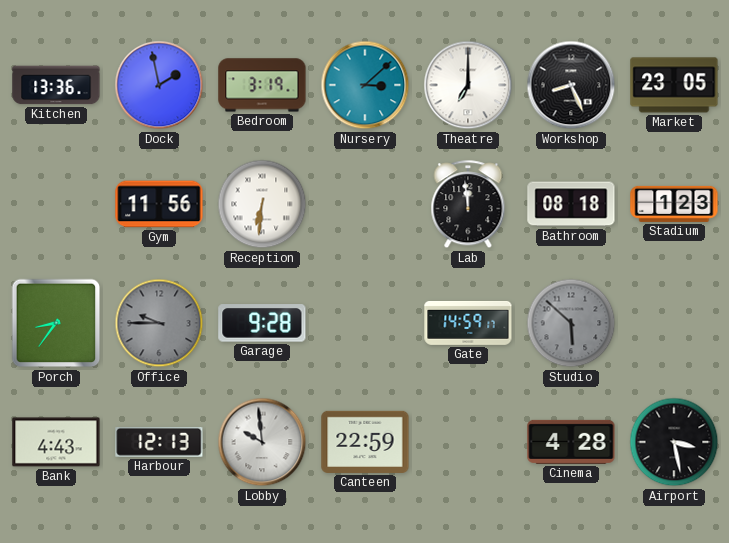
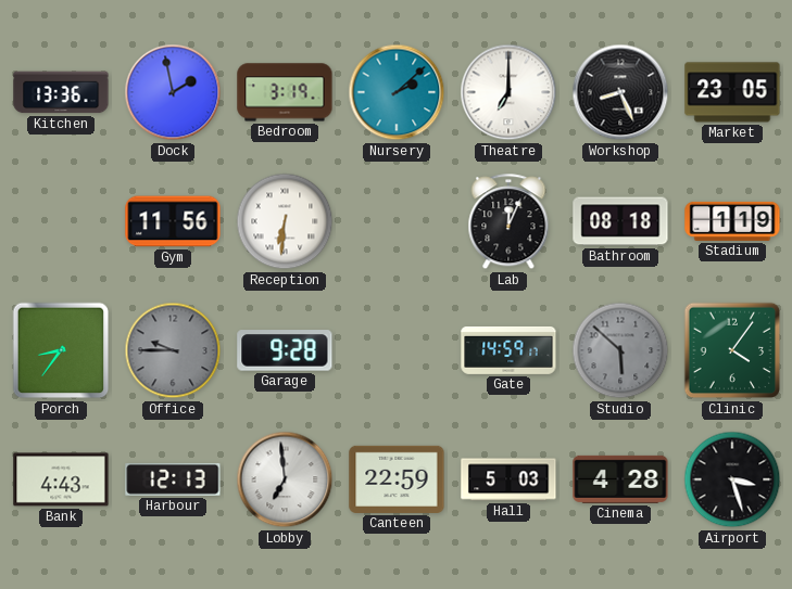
Nursery: 3:08 -> 2:08 (397, 92)
Lab: 11:59 -> 12:04 (508, 222)
Stadium: 1:23 -> 1:19 (732, 221)
Clinic: none -> 4:06 (732, 350)
Lobby: 9:59 -> 6:59 (285, 479)
Hall: none -> 5:03 (508, 479)
Airport: 3:28 -> 3:27 (732, 479)
